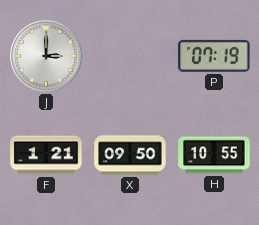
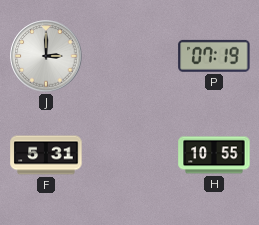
F: 1:21 -> 5:31 (46, 155)
X: 09:50 -> none (130, 155)
